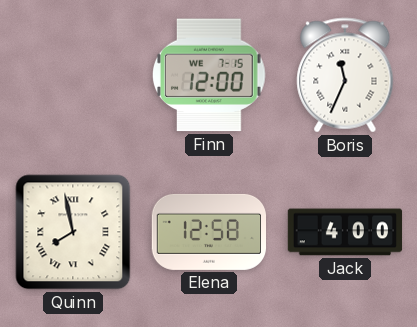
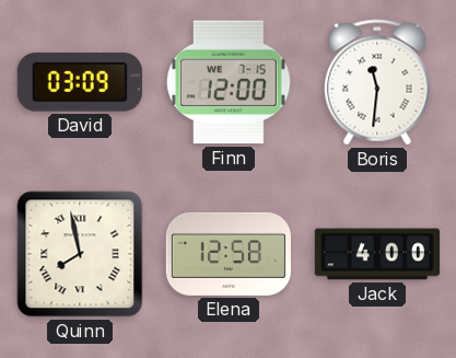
David: none -> 03:09 (80, 82)
Boris: 11:34 -> 11:31 (377, 82)
